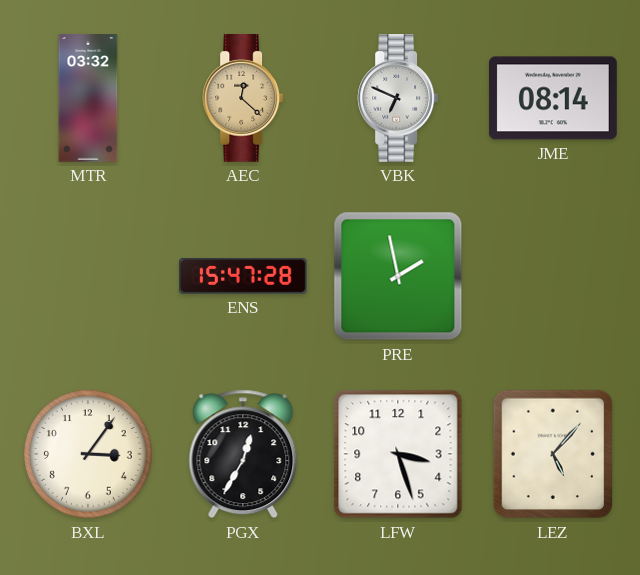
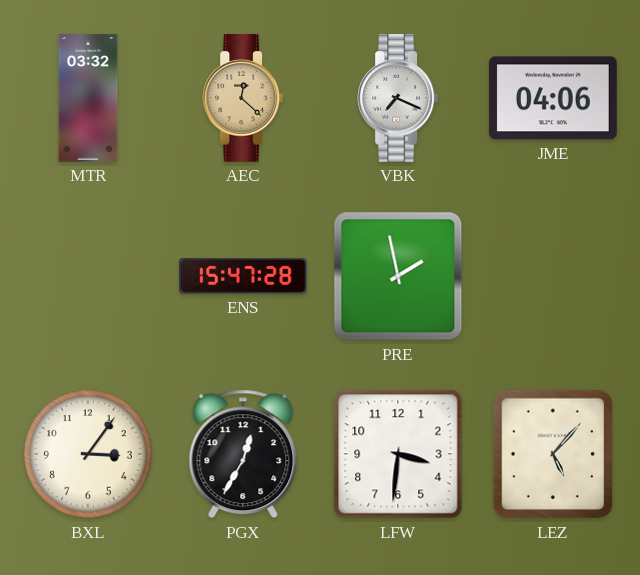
VBK: 6:49 -> 7:19 (398, 99)
JME: 08:14 -> 04:06 (553, 98)
LFW: 3:27 -> 3:31 (398, 454)
